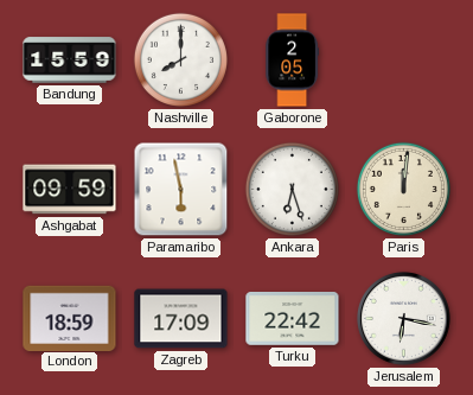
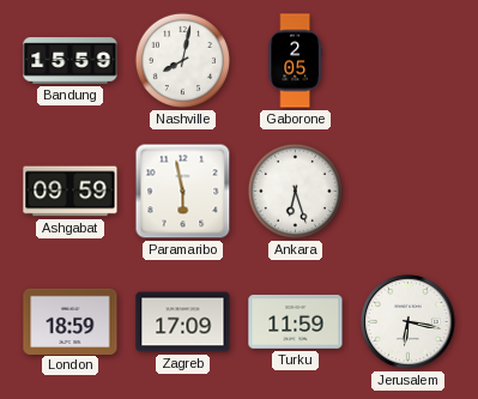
Nashville: 8:00 -> 8:02 (182, 60)
Paris: 12:01 -> none (403, 189)
Turku: 22:42 -> 11:59 (296, 322)
